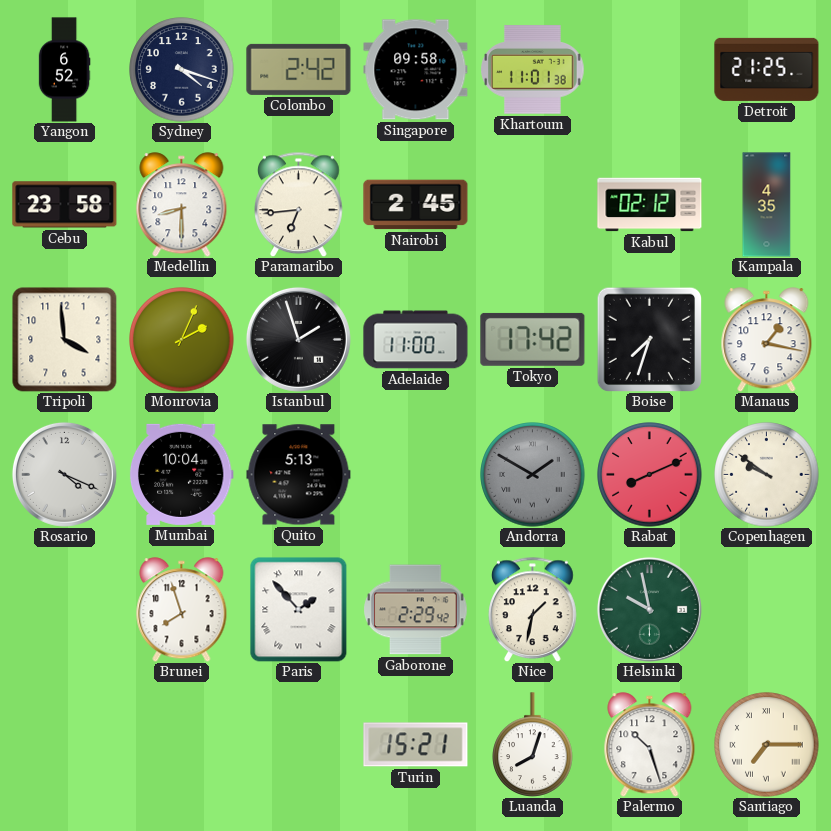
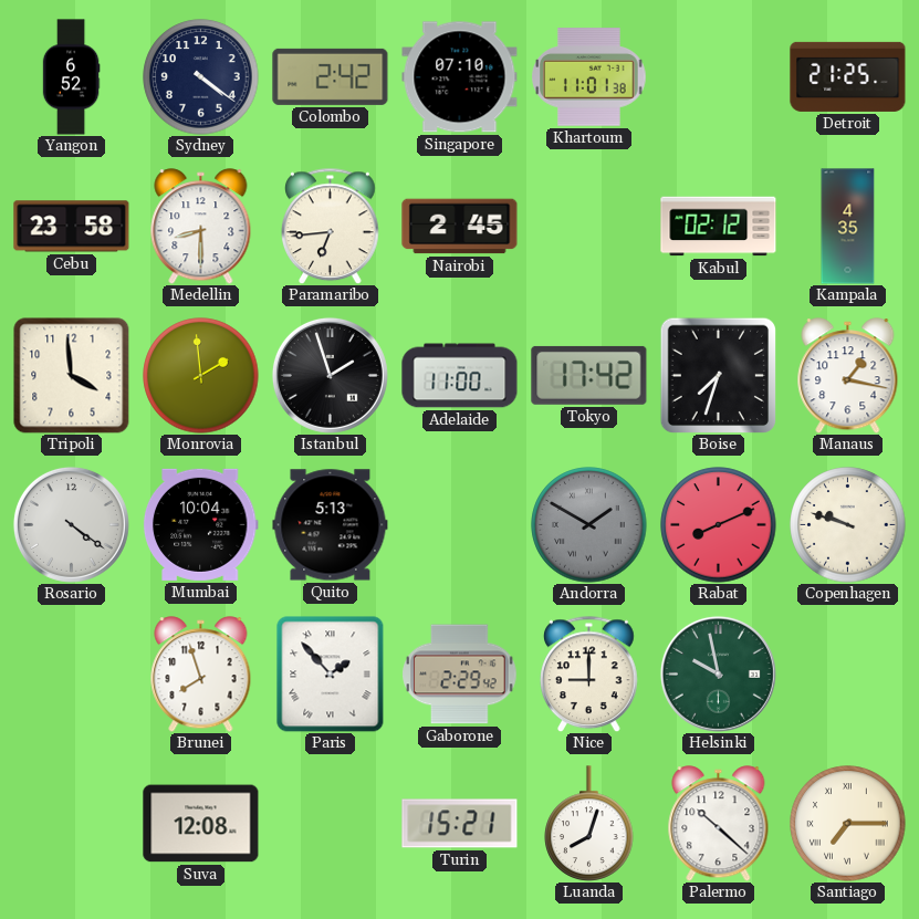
Sydney: 4:18 -> 4:21 (201, 77)
Singapore: 09:58 -> 07:10 (460, 77)
Monrovia: 2:04 -> 1:59 (201, 376)
Rosario: 4:19 -> 4:21 (71, 524)
Copenhagen: 9:51 -> 9:48 (848, 525)
Nice: 1:32 -> 9:00 (589, 673)
Suva: none -> 12:08 (201, 824)
Palermo: 10:27 -> 10:22 (719, 824)
